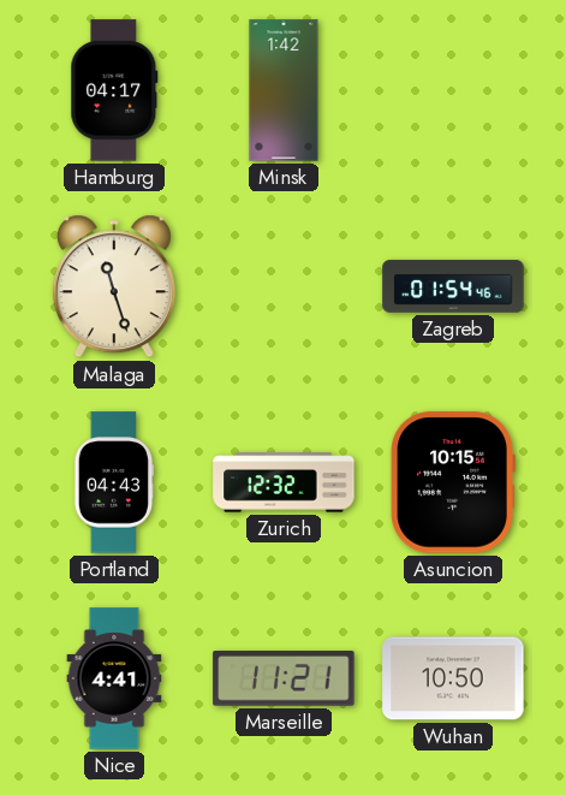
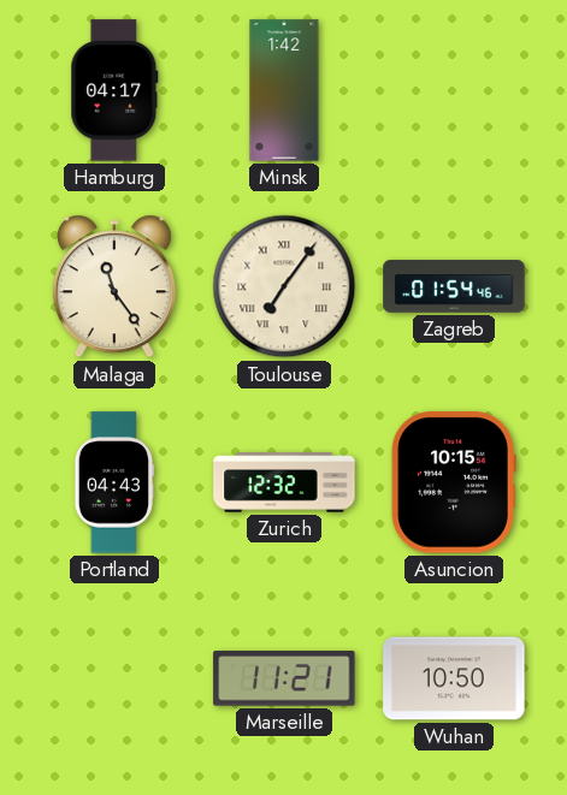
Malaga: 11:27 -> 11:24 (114, 286)
Toulouse: none -> 7:06 (284, 286)
Nice: 4:41 -> none (114, 678)
